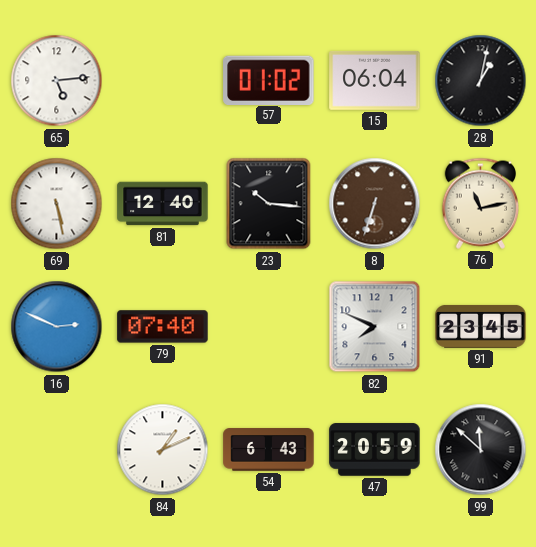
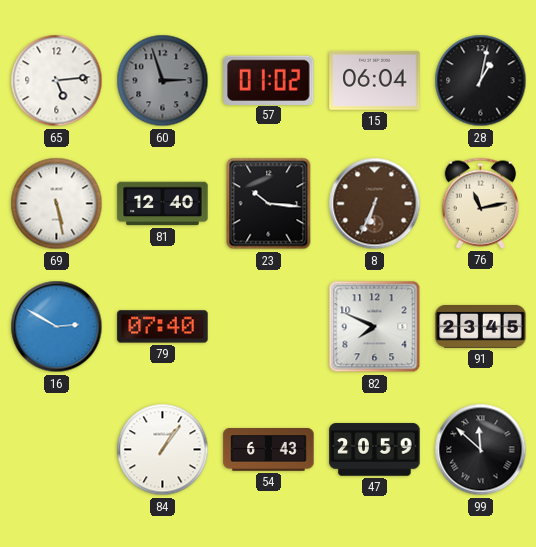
60: none -> 2:57 (163, 81)
8: 6:33 -> 6:34 (375, 204)
16: 2:49 -> 2:50 (57, 327)
84: 1:11 -> 1:06 (163, 450)
